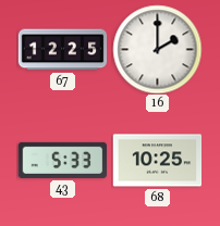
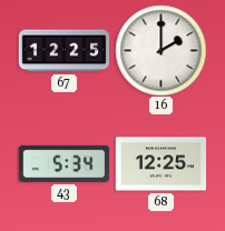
43: 5:33 -> 5:34 (63, 163)
68: 10:25 -> 12:25 (160, 164)
